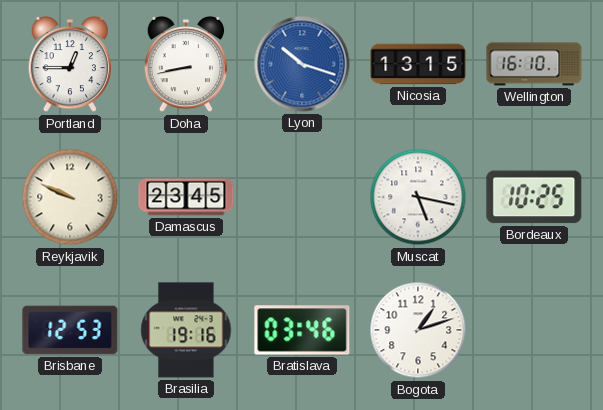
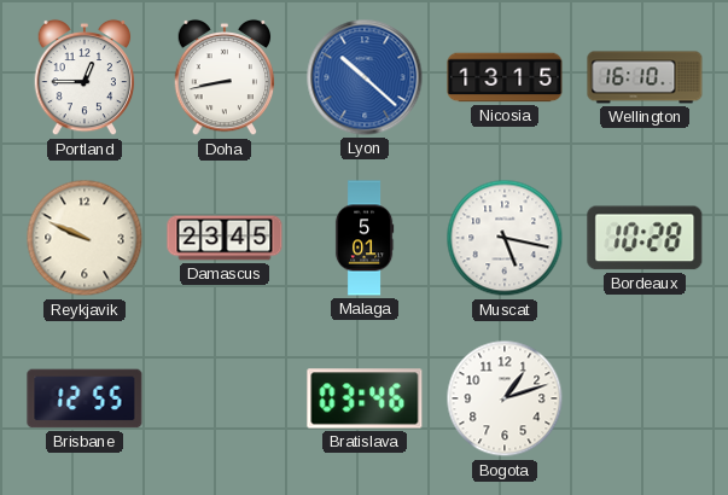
Lyon: 10:18 -> 10:22 (365, 77)
Malaga: none -> 5:01 (365, 238)
Bordeaux: 10:25 -> 10:28 (645, 238)
Brisbane: 12:53 -> 12:55 (85, 398)
Brasilia: 19:16 -> none (186, 330)
